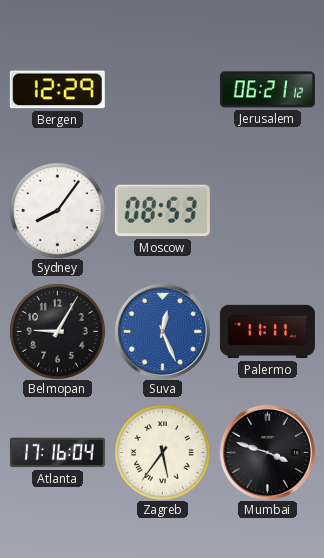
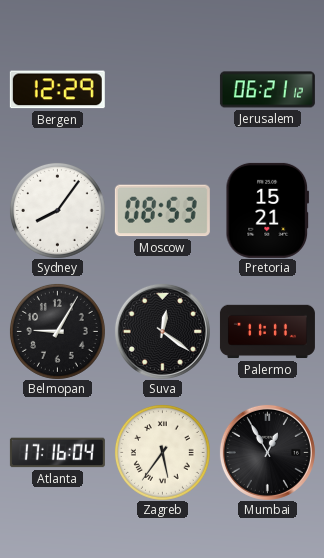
Pretoria: none -> 15:21 (268, 210)
Suva: 12:26 -> 12:21 (162, 331)
Suva dial: blue -> black (162, 331)
Mumbai: 3:48 -> 12:55 (267, 452)
